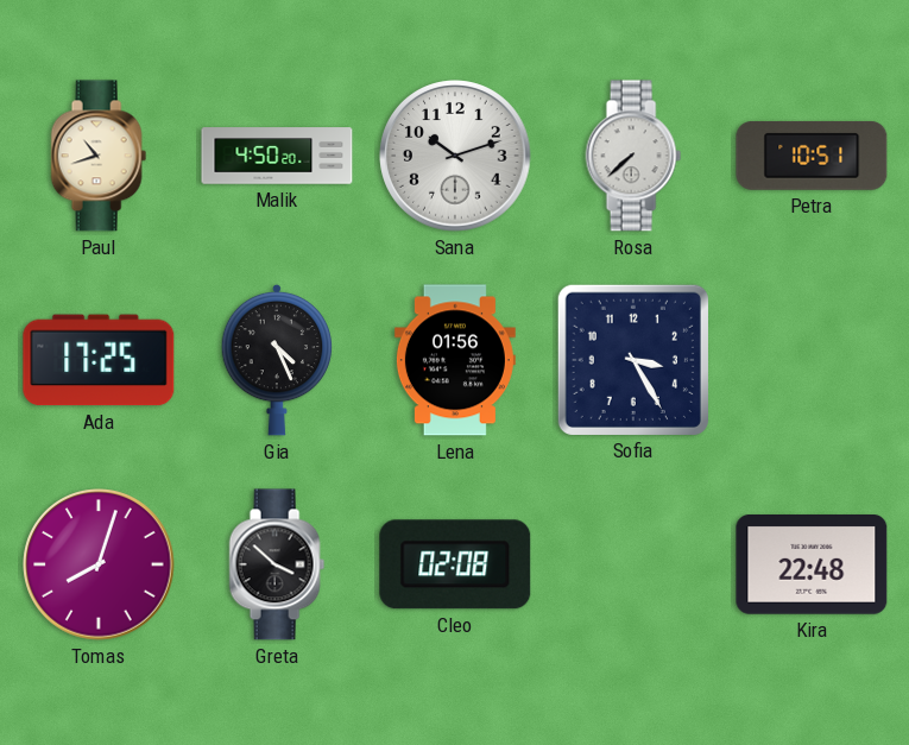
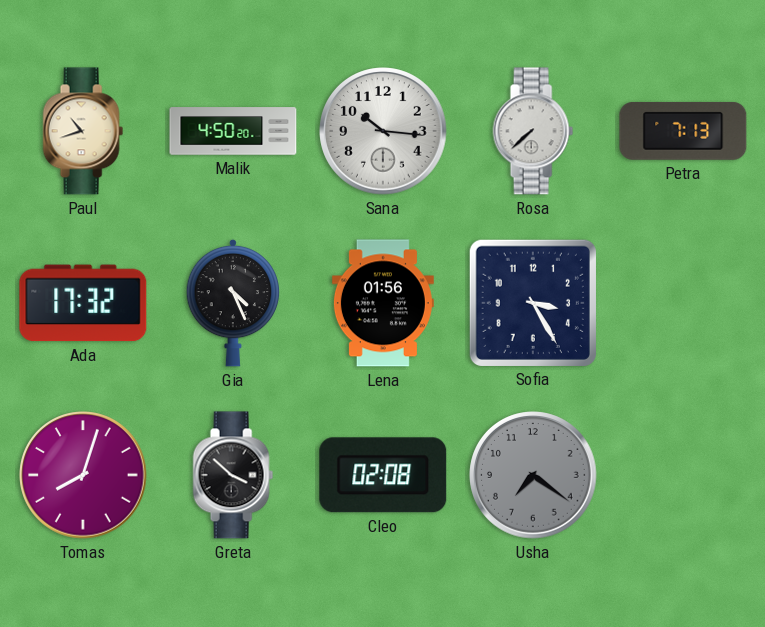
Sana: 10:12 -> 10:16 (383, 131)
Petra: 10:51 -> 7:13 (683, 131)
Ada: 17:25 -> 17:32 (83, 303)
Usha: none -> 7:21 (533, 475)
Kira: 22:48 -> none (812, 566)
